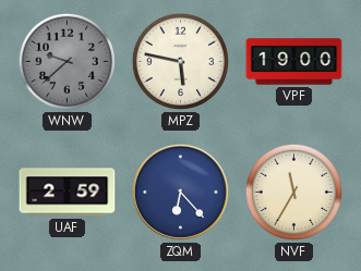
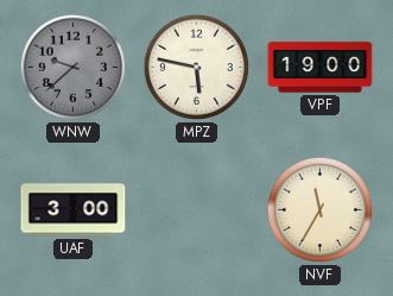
UAF: 2:59 -> 3:00 (74, 210)
ZQM: 6:23 -> none (180, 192)
